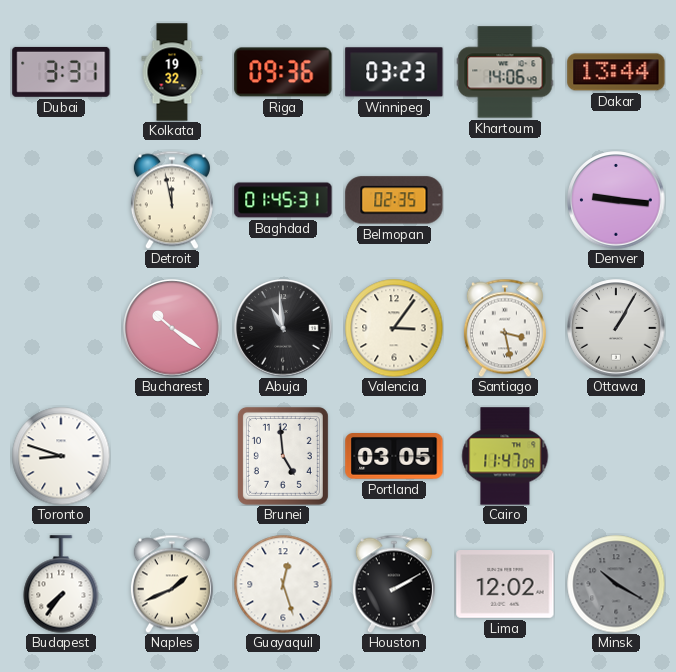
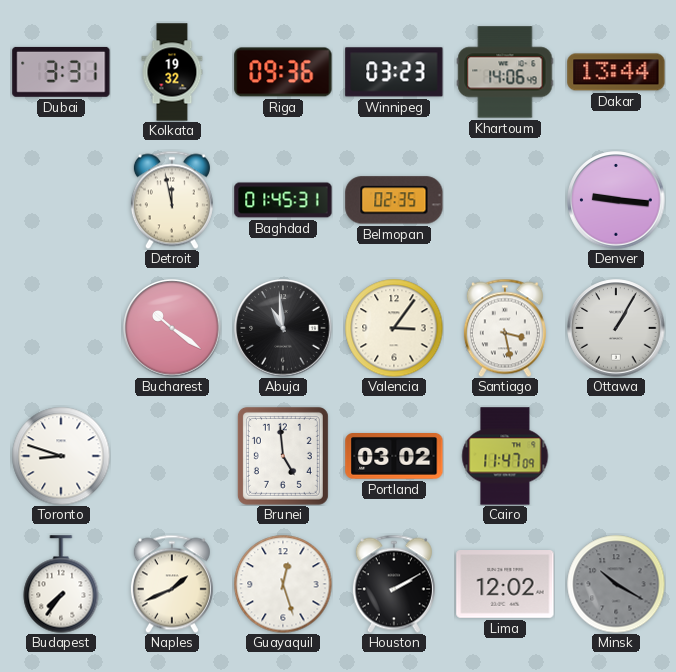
Portland: 03:05 -> 03:02 (394, 457)
